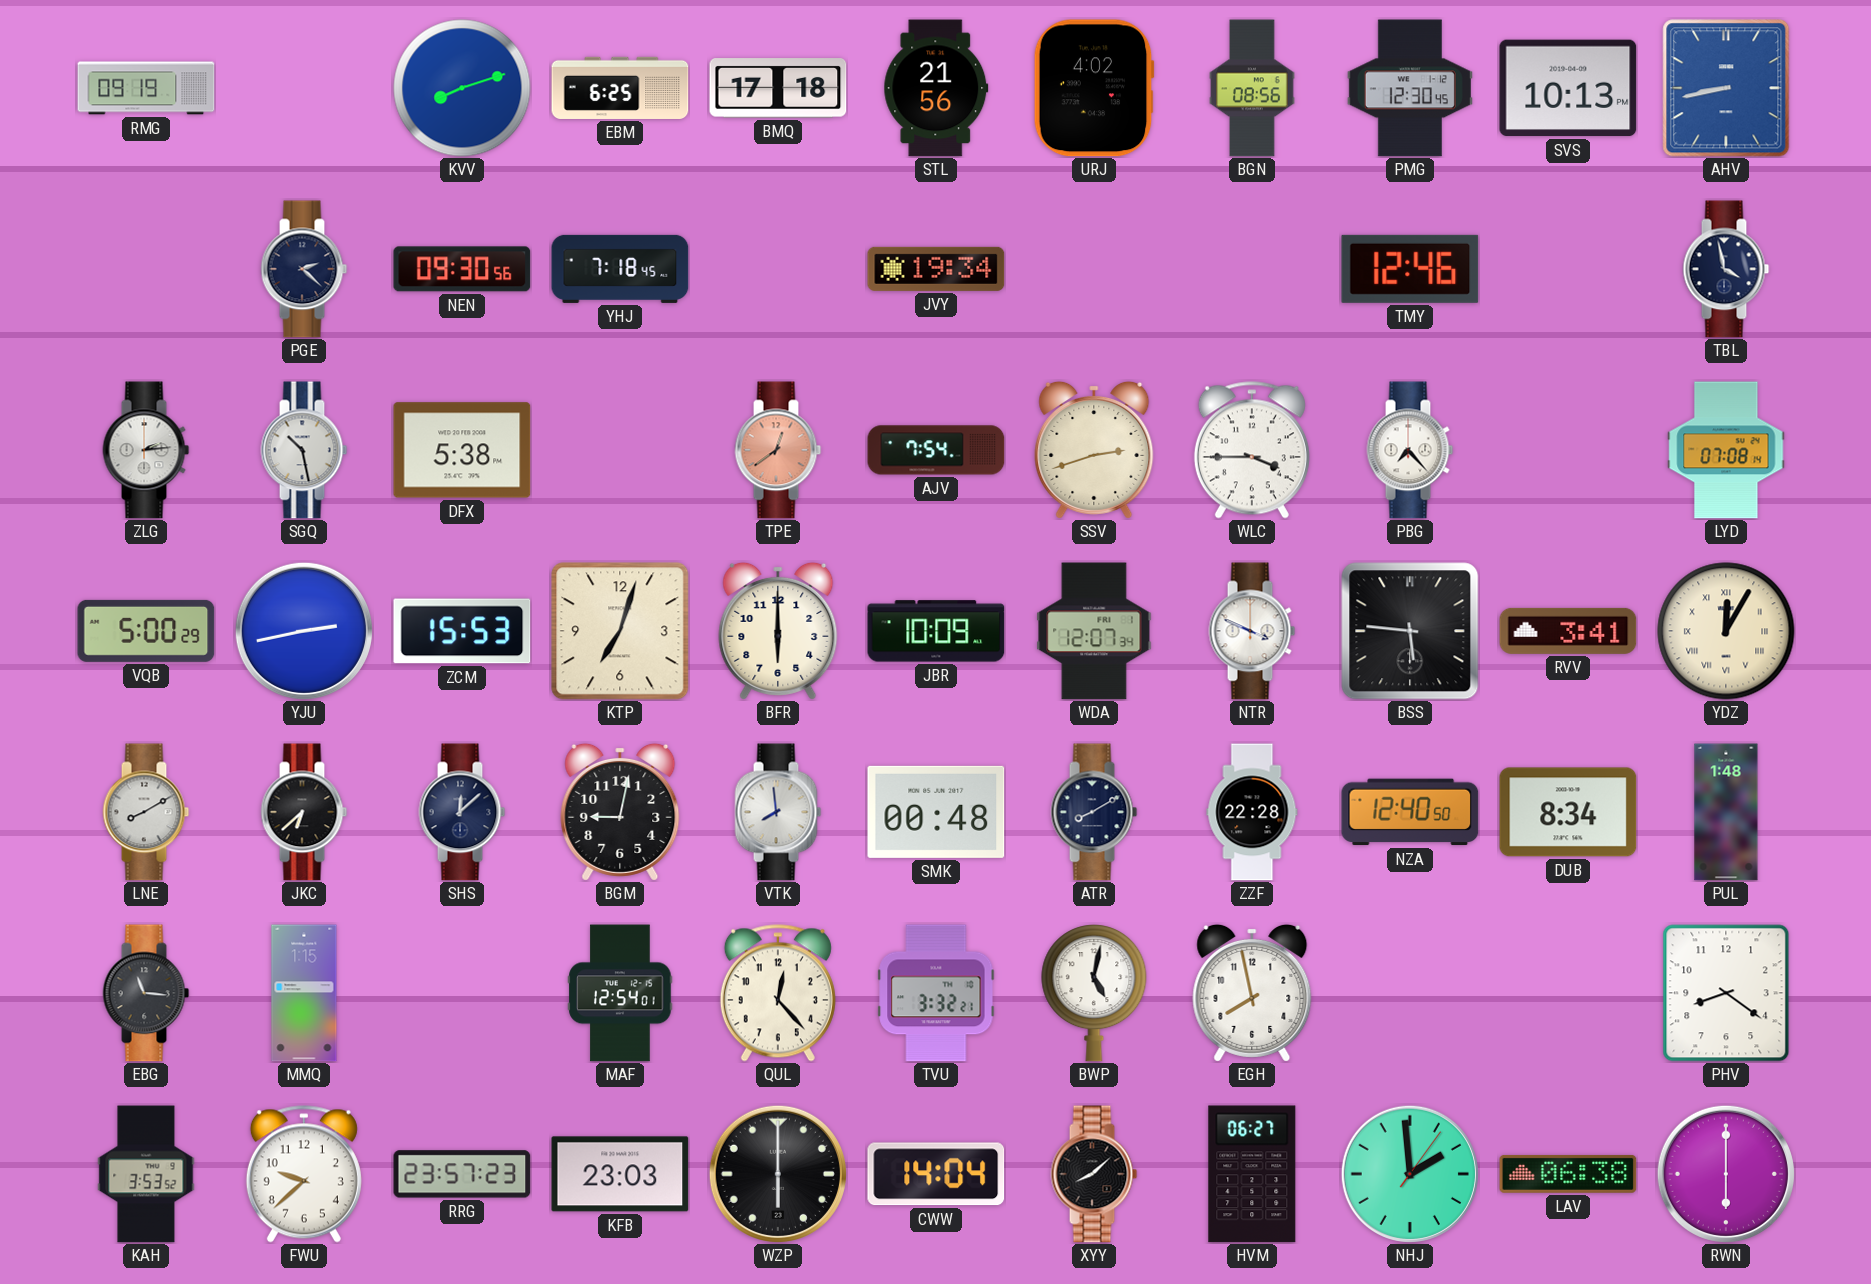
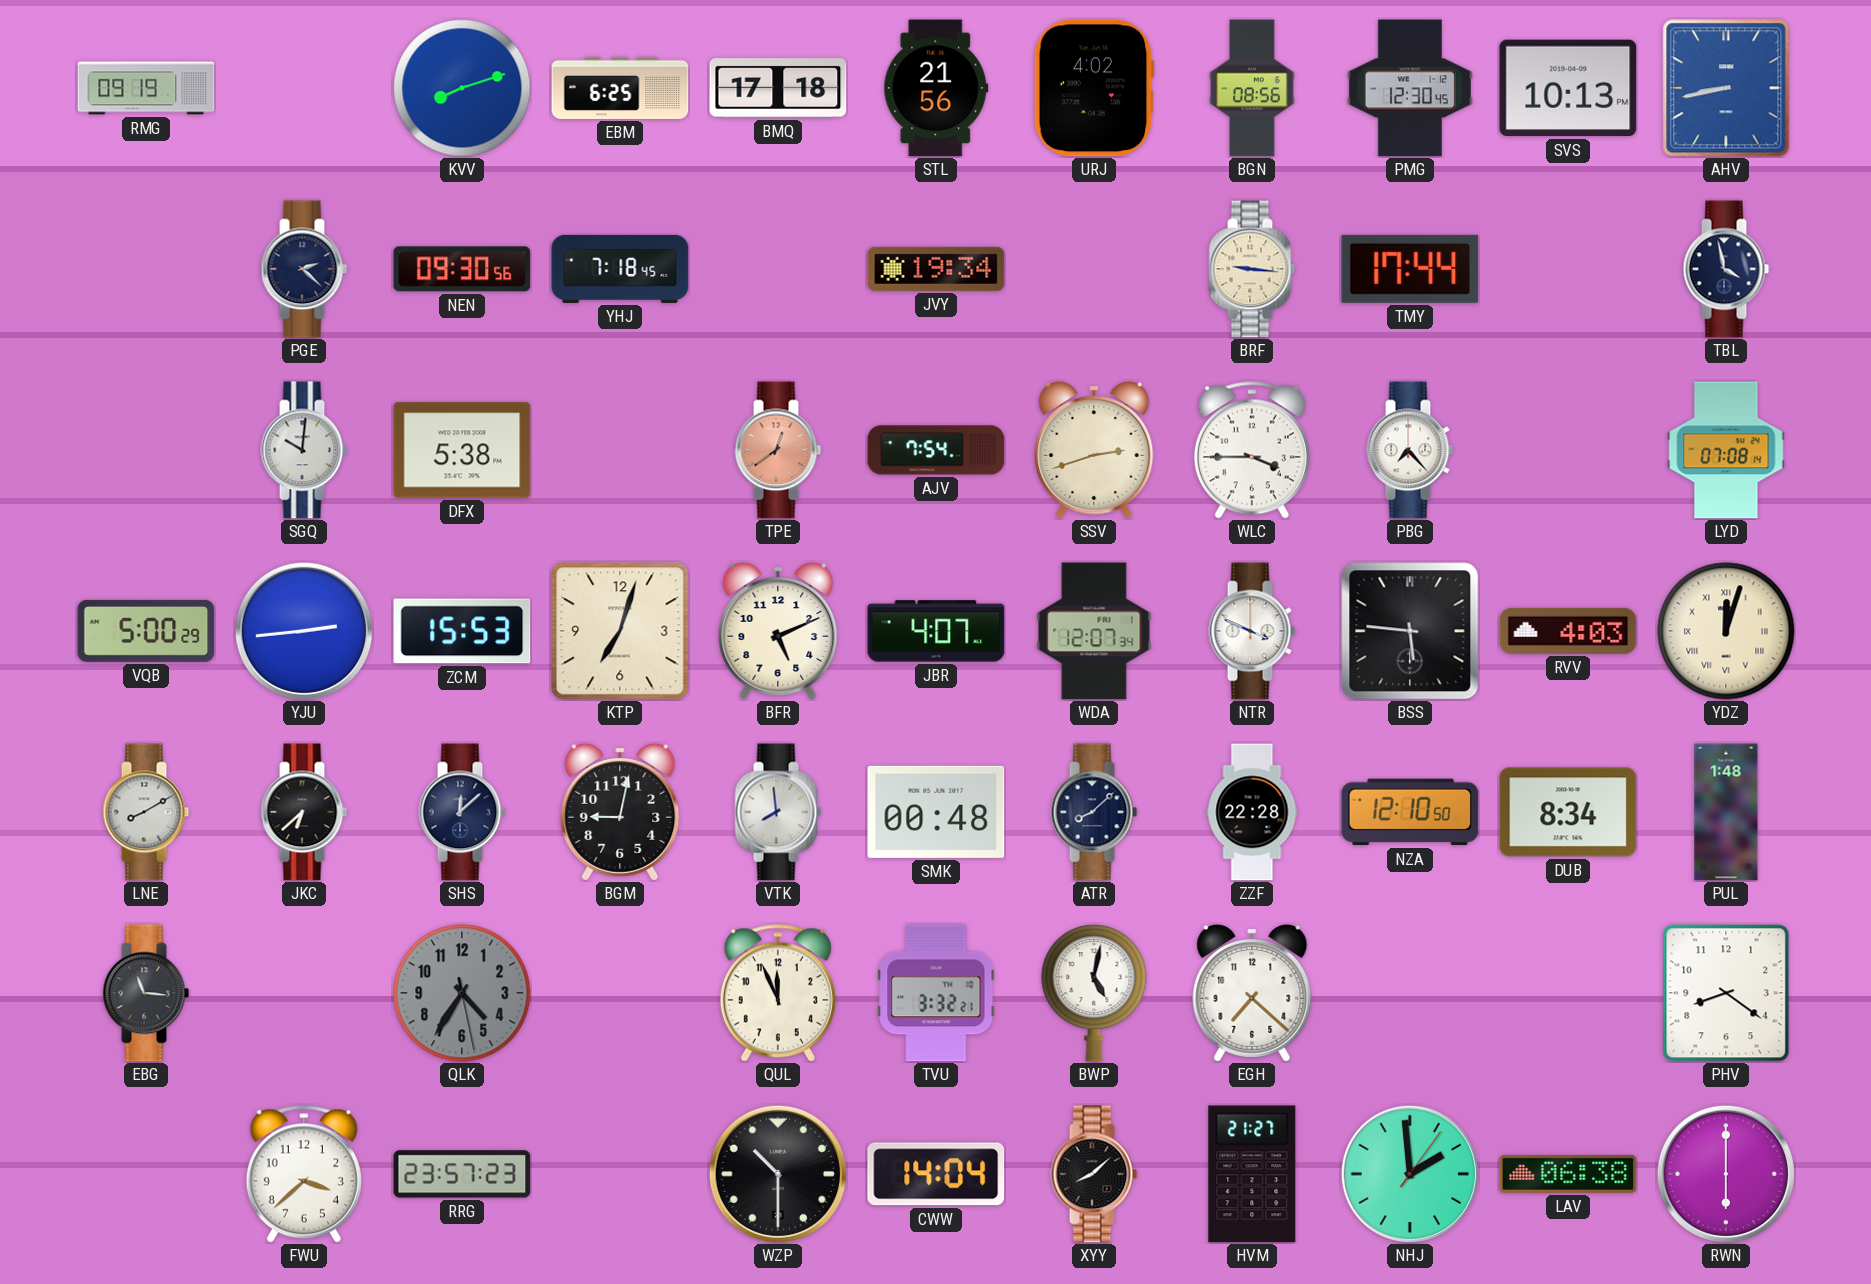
BRF: none -> 9:16 (1252, 269)
TMY: 12:46 -> 17:44 (1410, 269)
ZLG: 2:14 -> none (146, 450)
SGQ: 10:28 -> 10:01 (304, 450)
YJU: 2:43 -> 2:44 (304, 631)
BFR: 6:00 -> 5:11 (778, 631)
JBR: 10:09 -> 4:07 (936, 631)
RVV: 3:41 -> 4:03 (1568, 631)
YDZ: 12:05 -> 12:03 (1726, 631)
ATR: 8:10 -> 8:08 (1094, 812)
NZA: 12:40 -> 12:10 (1410, 812)
MMQ: 1:15 -> none (304, 993)
QLK: none -> 4:35 (462, 993)
MAF: 12:54 -> none (620, 993)
QUL: 12:23 -> 11:56 (778, 993)
EGH: 7:58 -> 7:22 (1252, 993)
KAH: 3:53 -> none (146, 1174)
FWU: 9:38 -> 3:38 (304, 1174)
KFB: 23:03 -> none (620, 1174)
WZP: 6:00 -> 10:30 (778, 1174)
HVM: 06:27 -> 21:27 (1252, 1174)
